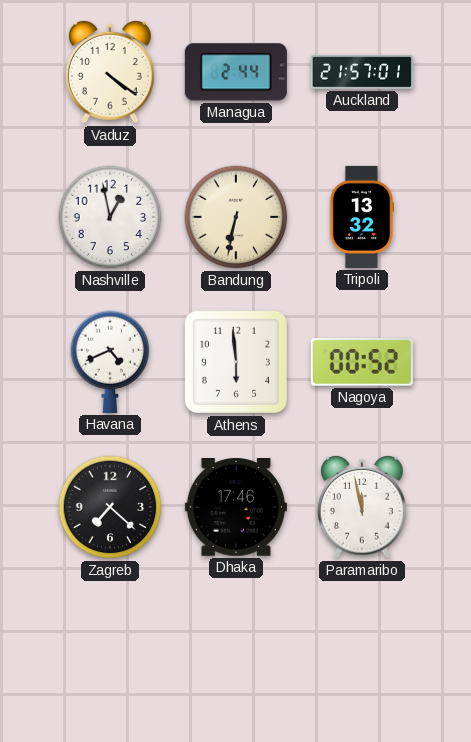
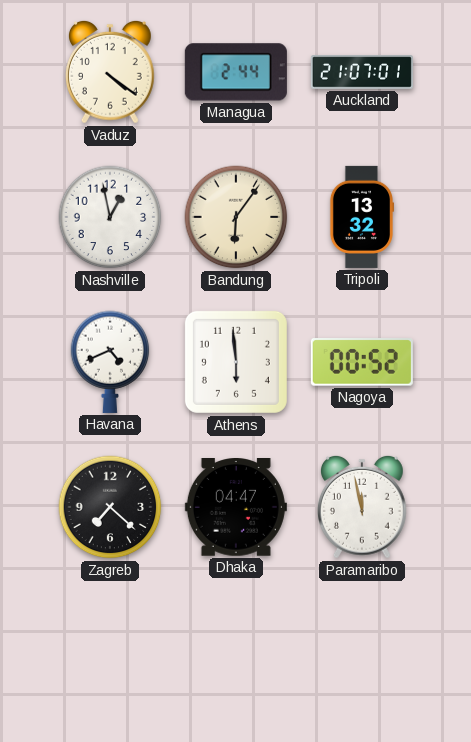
Auckland: 21:57 -> 21:07 (362, 72)
Bandung: 6:32 -> 6:06 (236, 217)
Dhaka: 17:46 -> 04:47 (236, 508)
